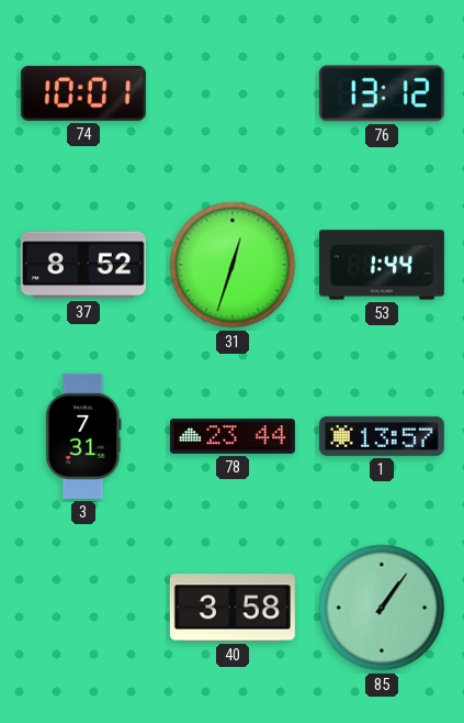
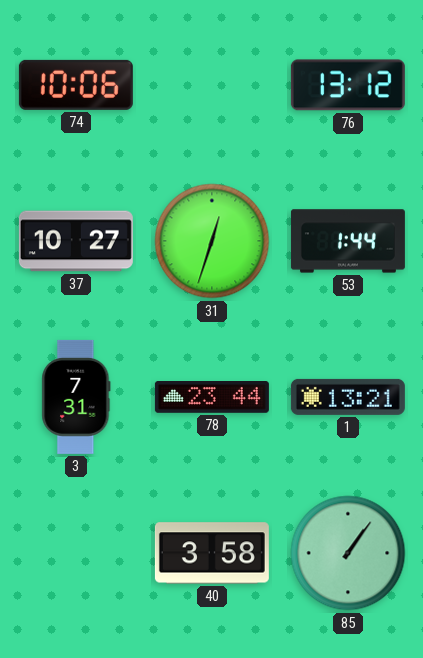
74: 10:01 -> 10:06 (76, 85)
37: 8:52 -> 10:27 (76, 241)
1: 13:57 -> 13:21 (348, 397)
